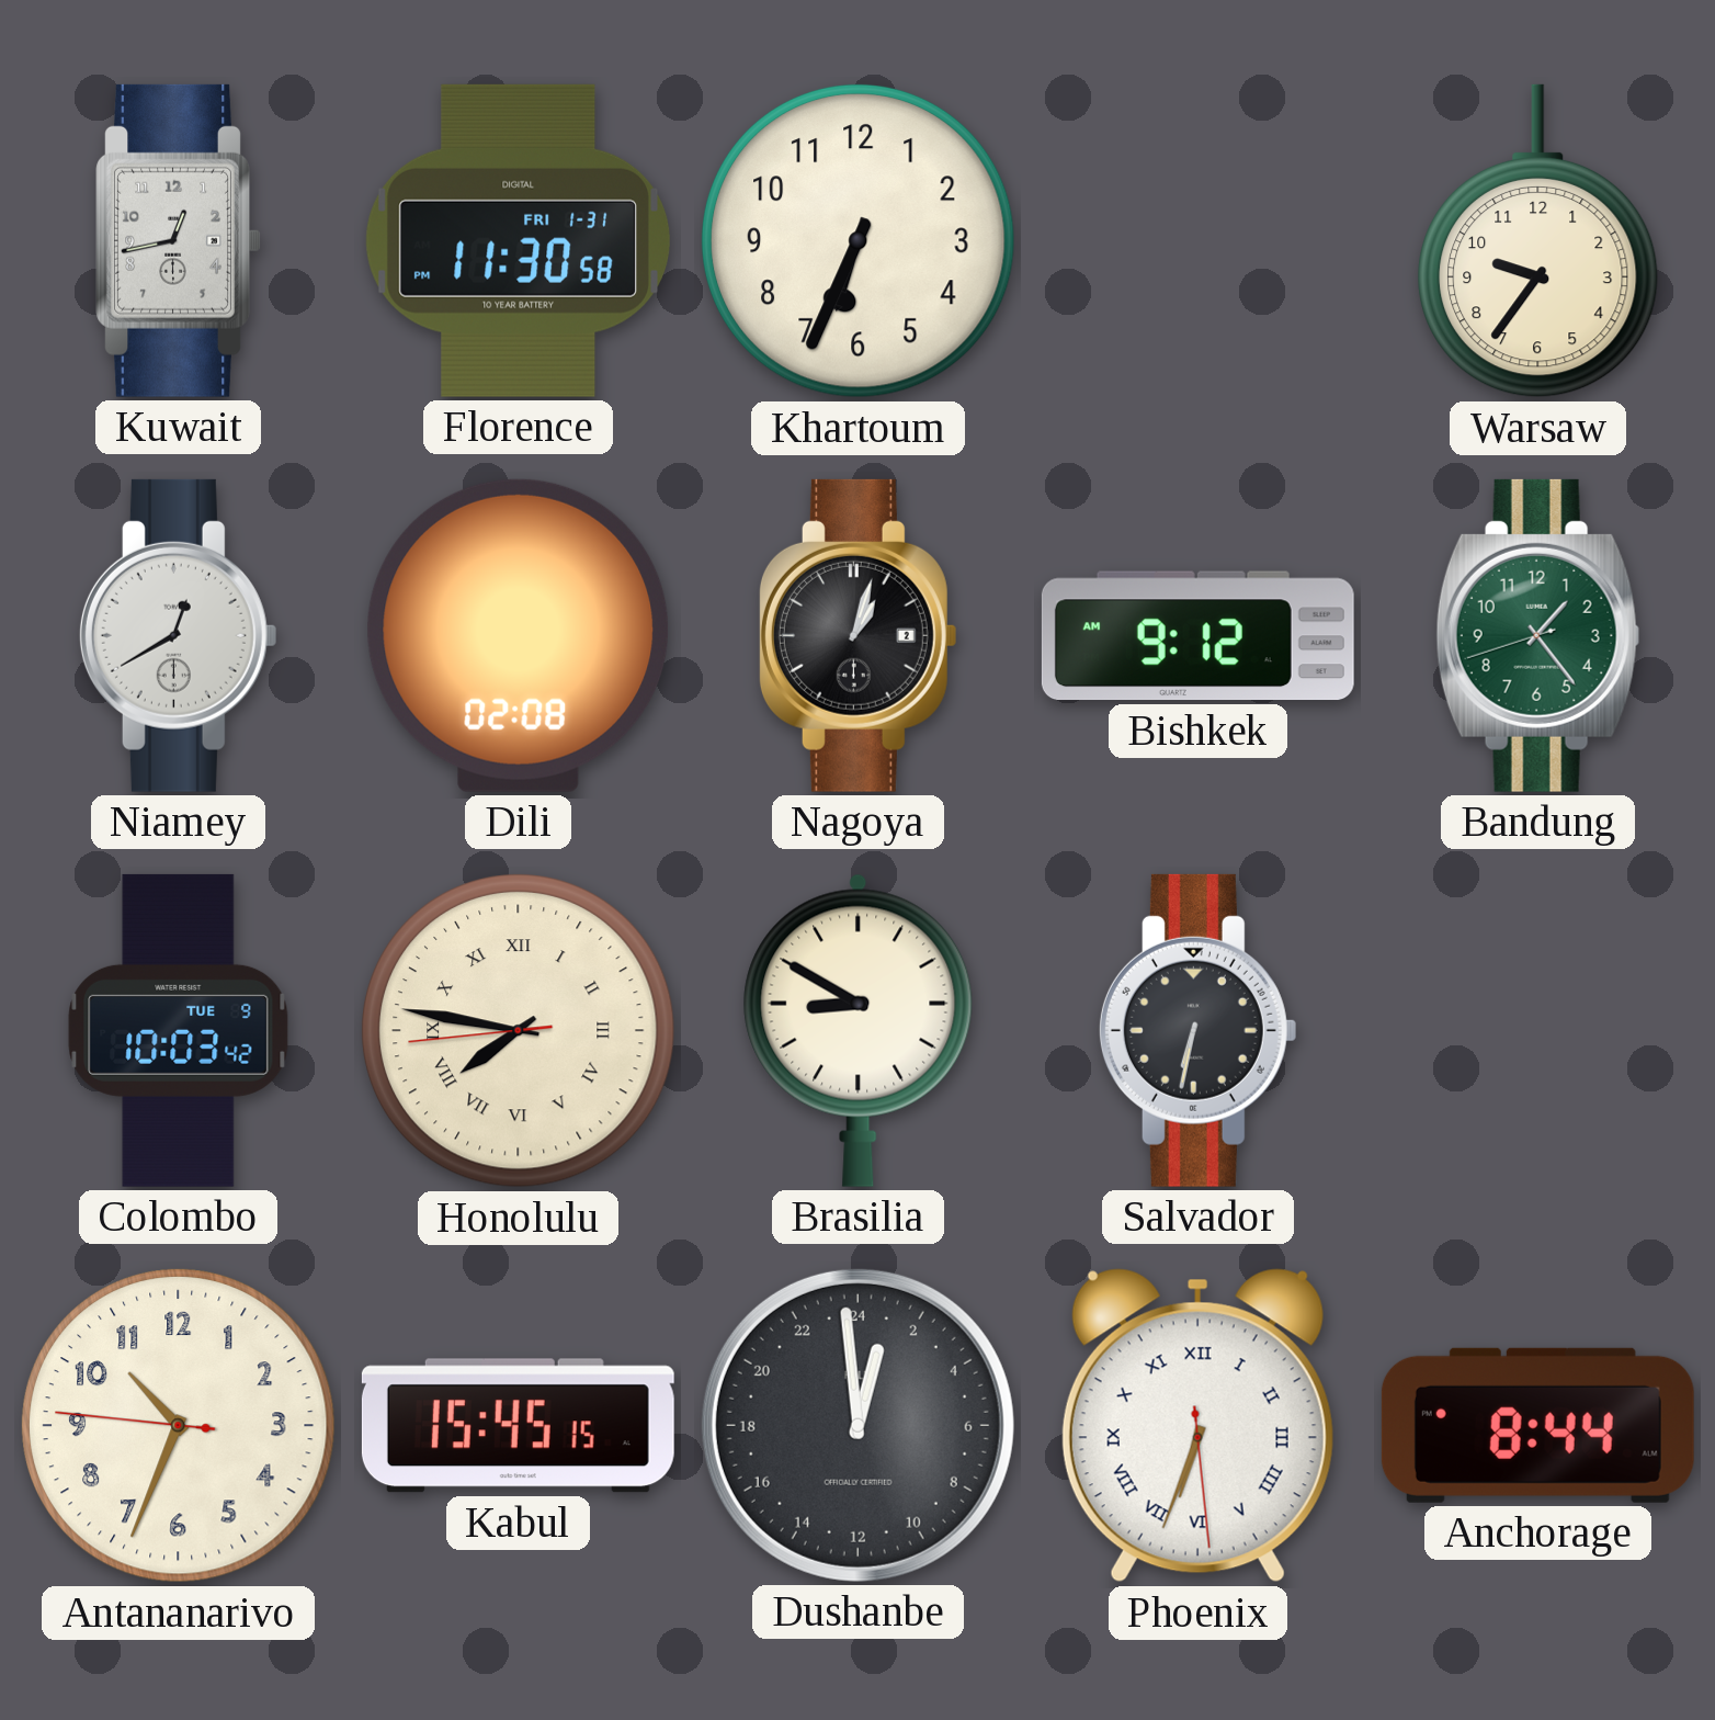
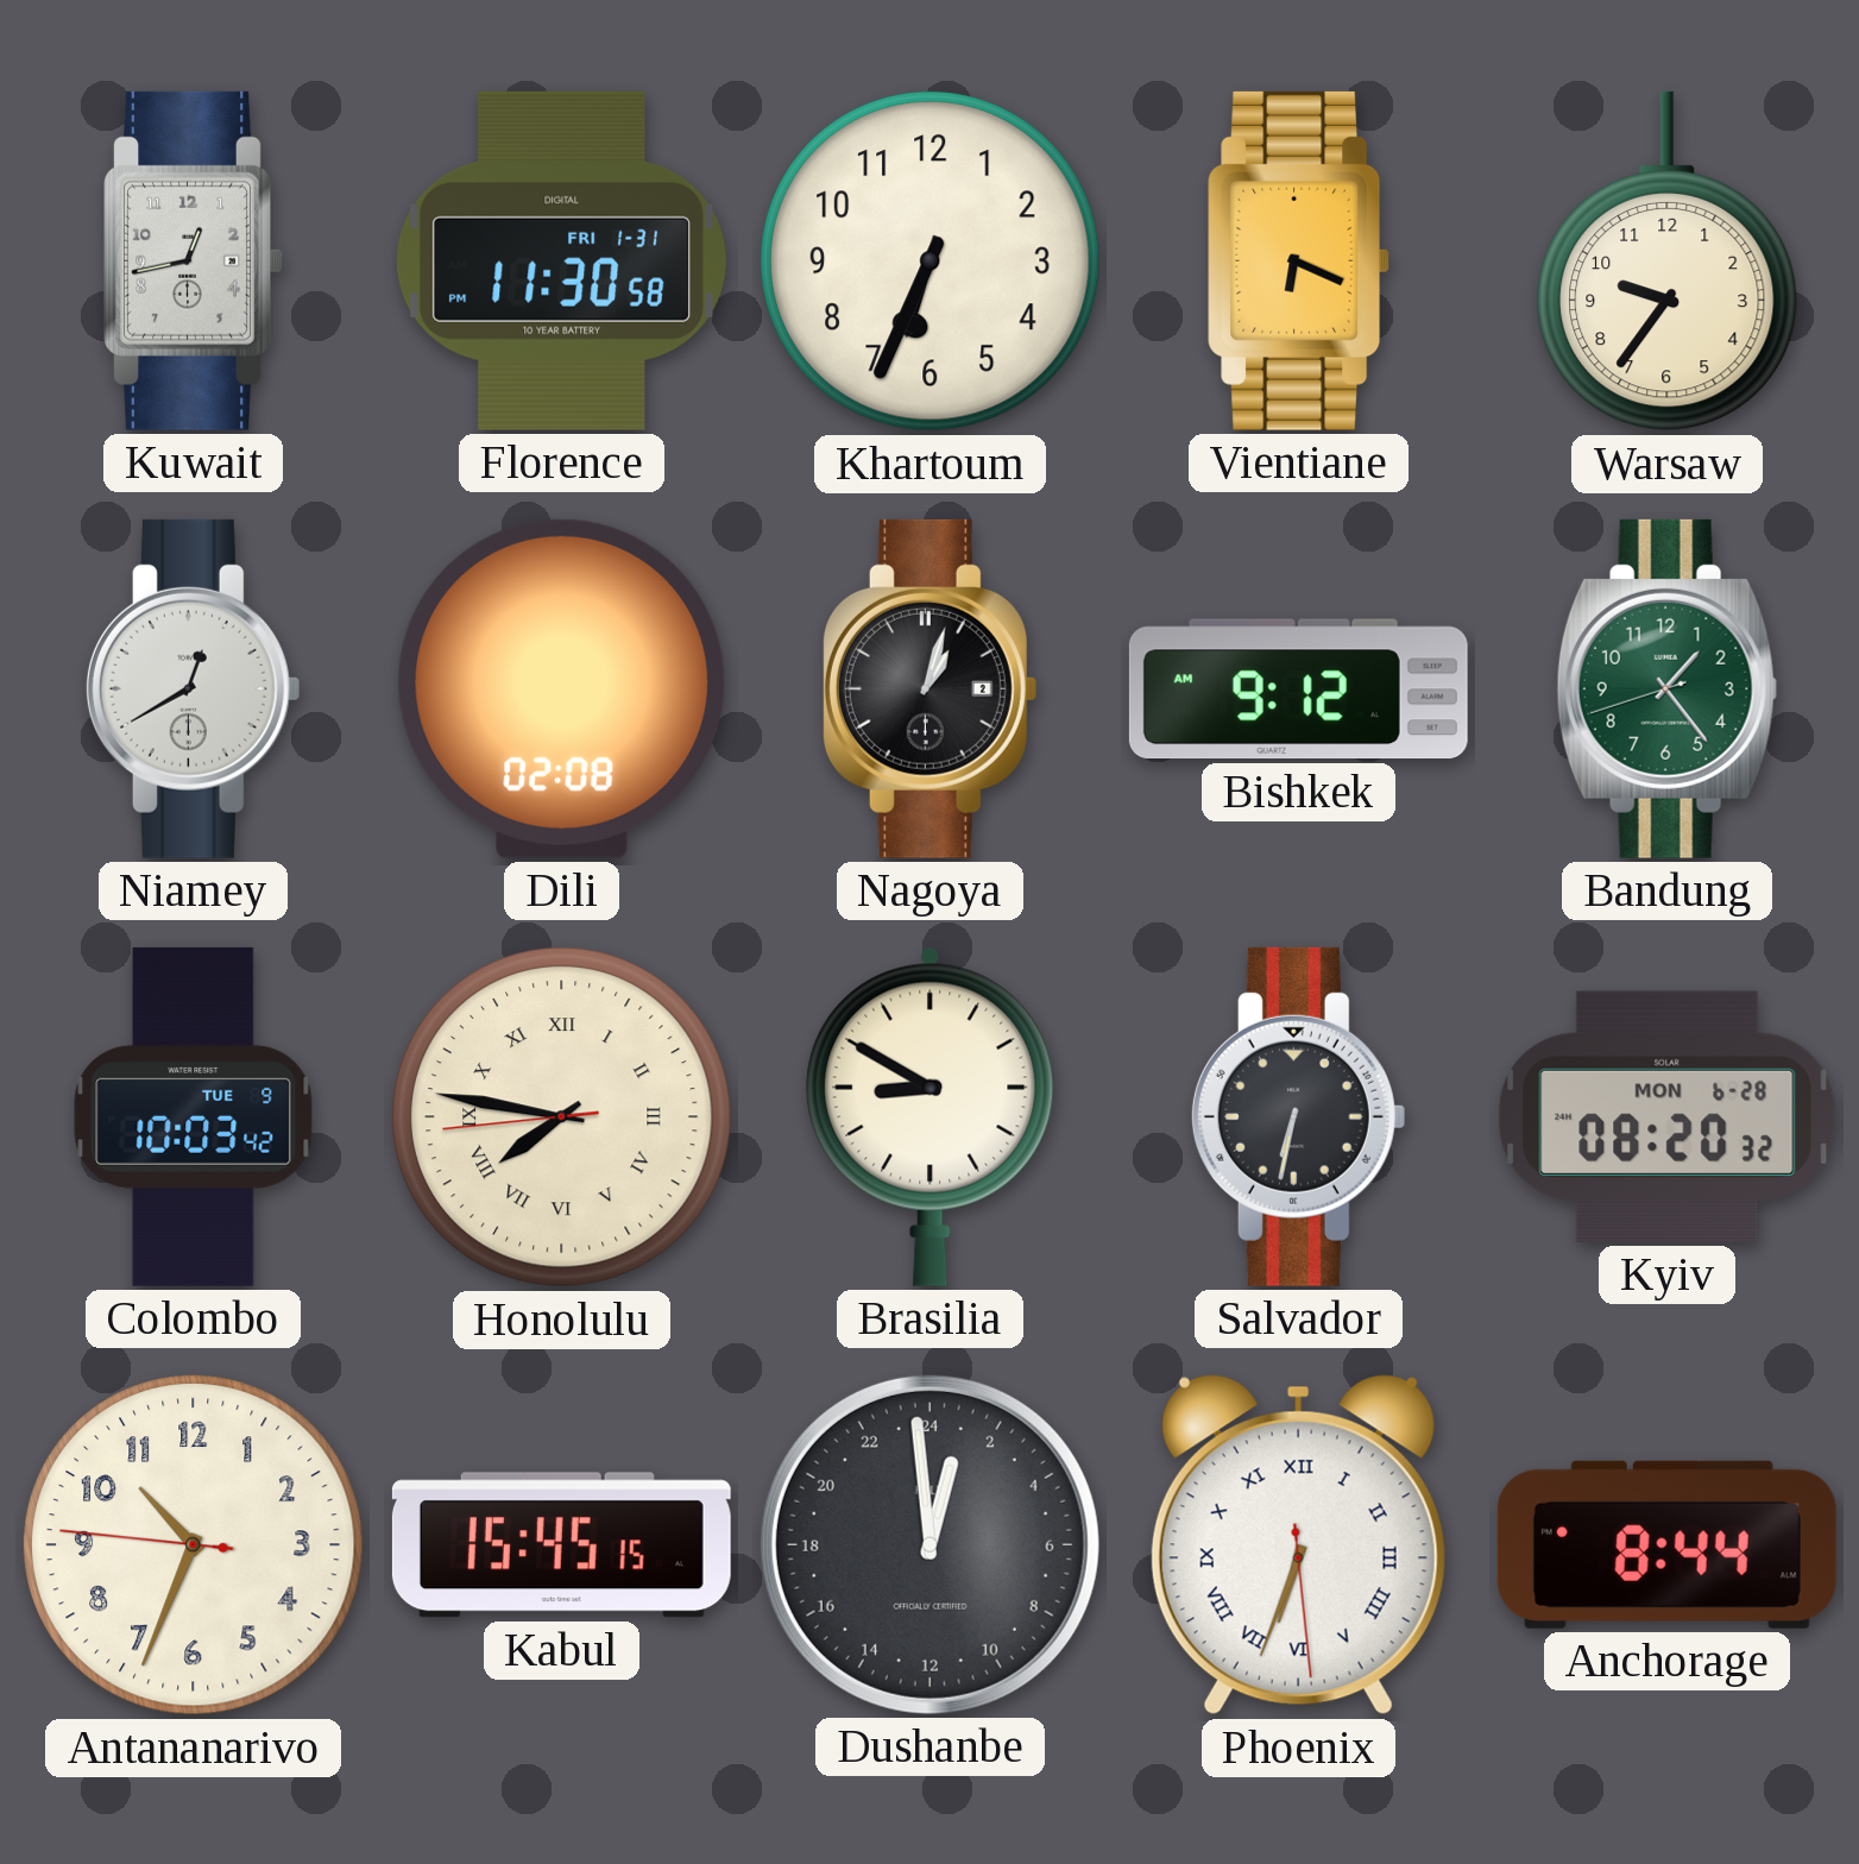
Vientiane: none -> 6:19 (1299, 260)
Kyiv: none -> 08:20 (1668, 1116)
